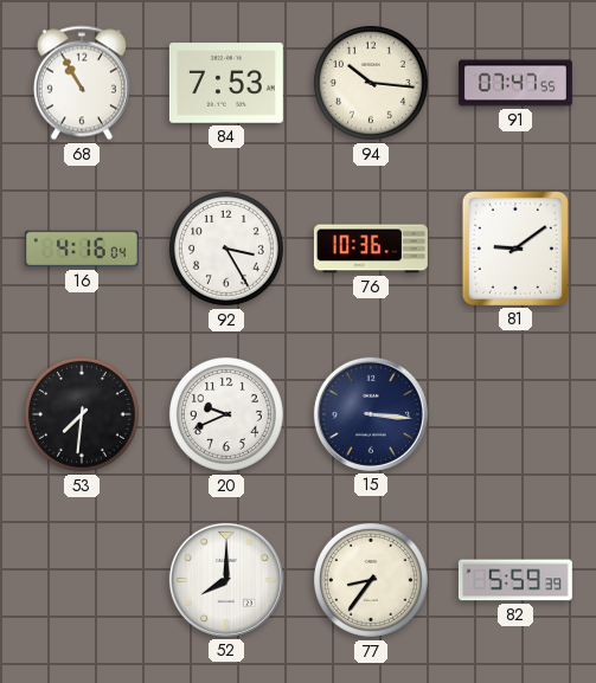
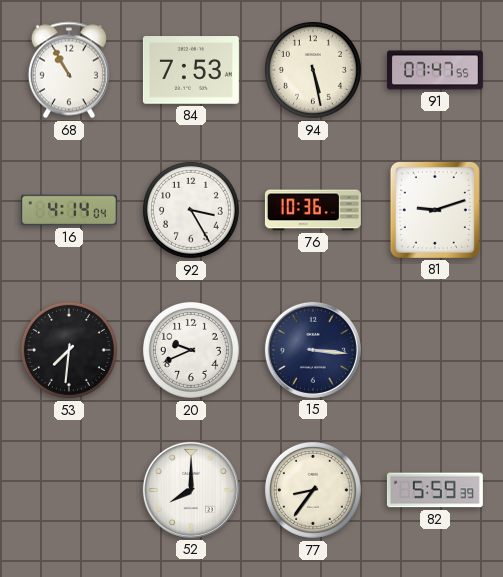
94: 10:16 -> 5:28 (313, 70)
16: 4:16 -> 4:14 (69, 210)
81: 9:09 -> 9:12 (435, 210)
